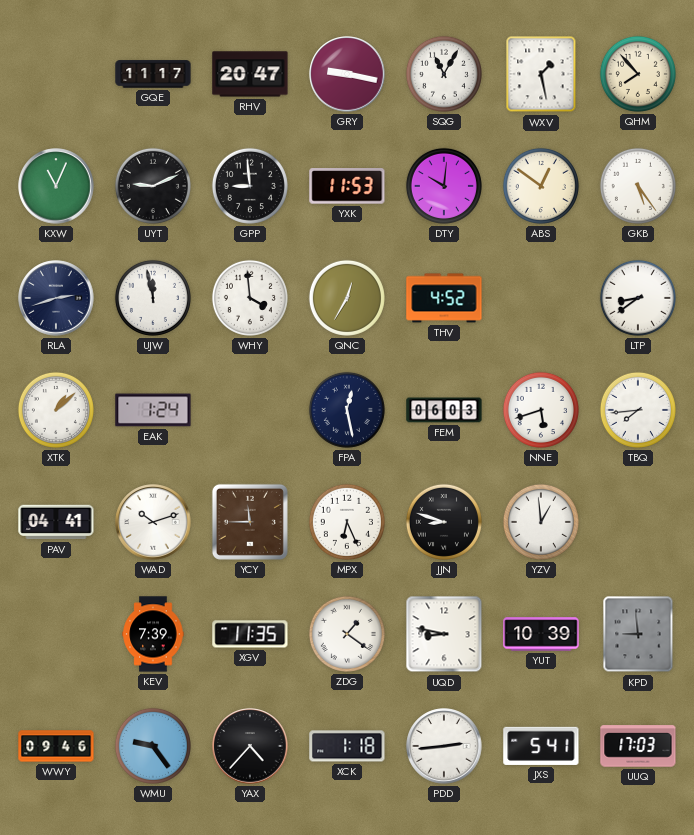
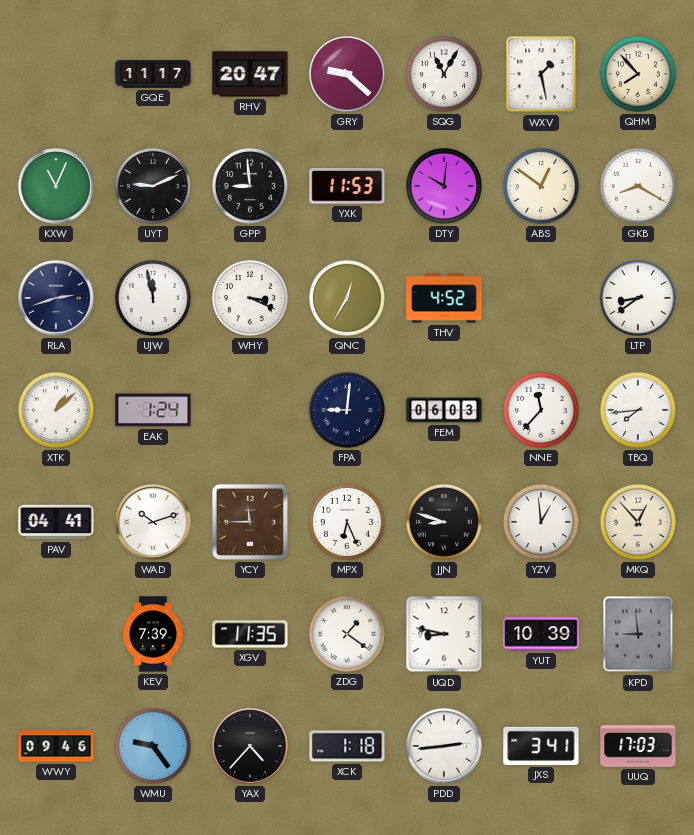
GRY: 9:17 -> 9:22 (347, 74)
GKB: 5:24 -> 8:20 (638, 186)
WHY: 3:59 -> 3:19 (250, 298)
FPA: 12:28 -> 9:01 (347, 410)
NNE: 5:42 -> 11:37 (541, 410)
MKQ: none -> 12:53 (638, 522)
JXS: 5:41 -> 3:41 (541, 746)
